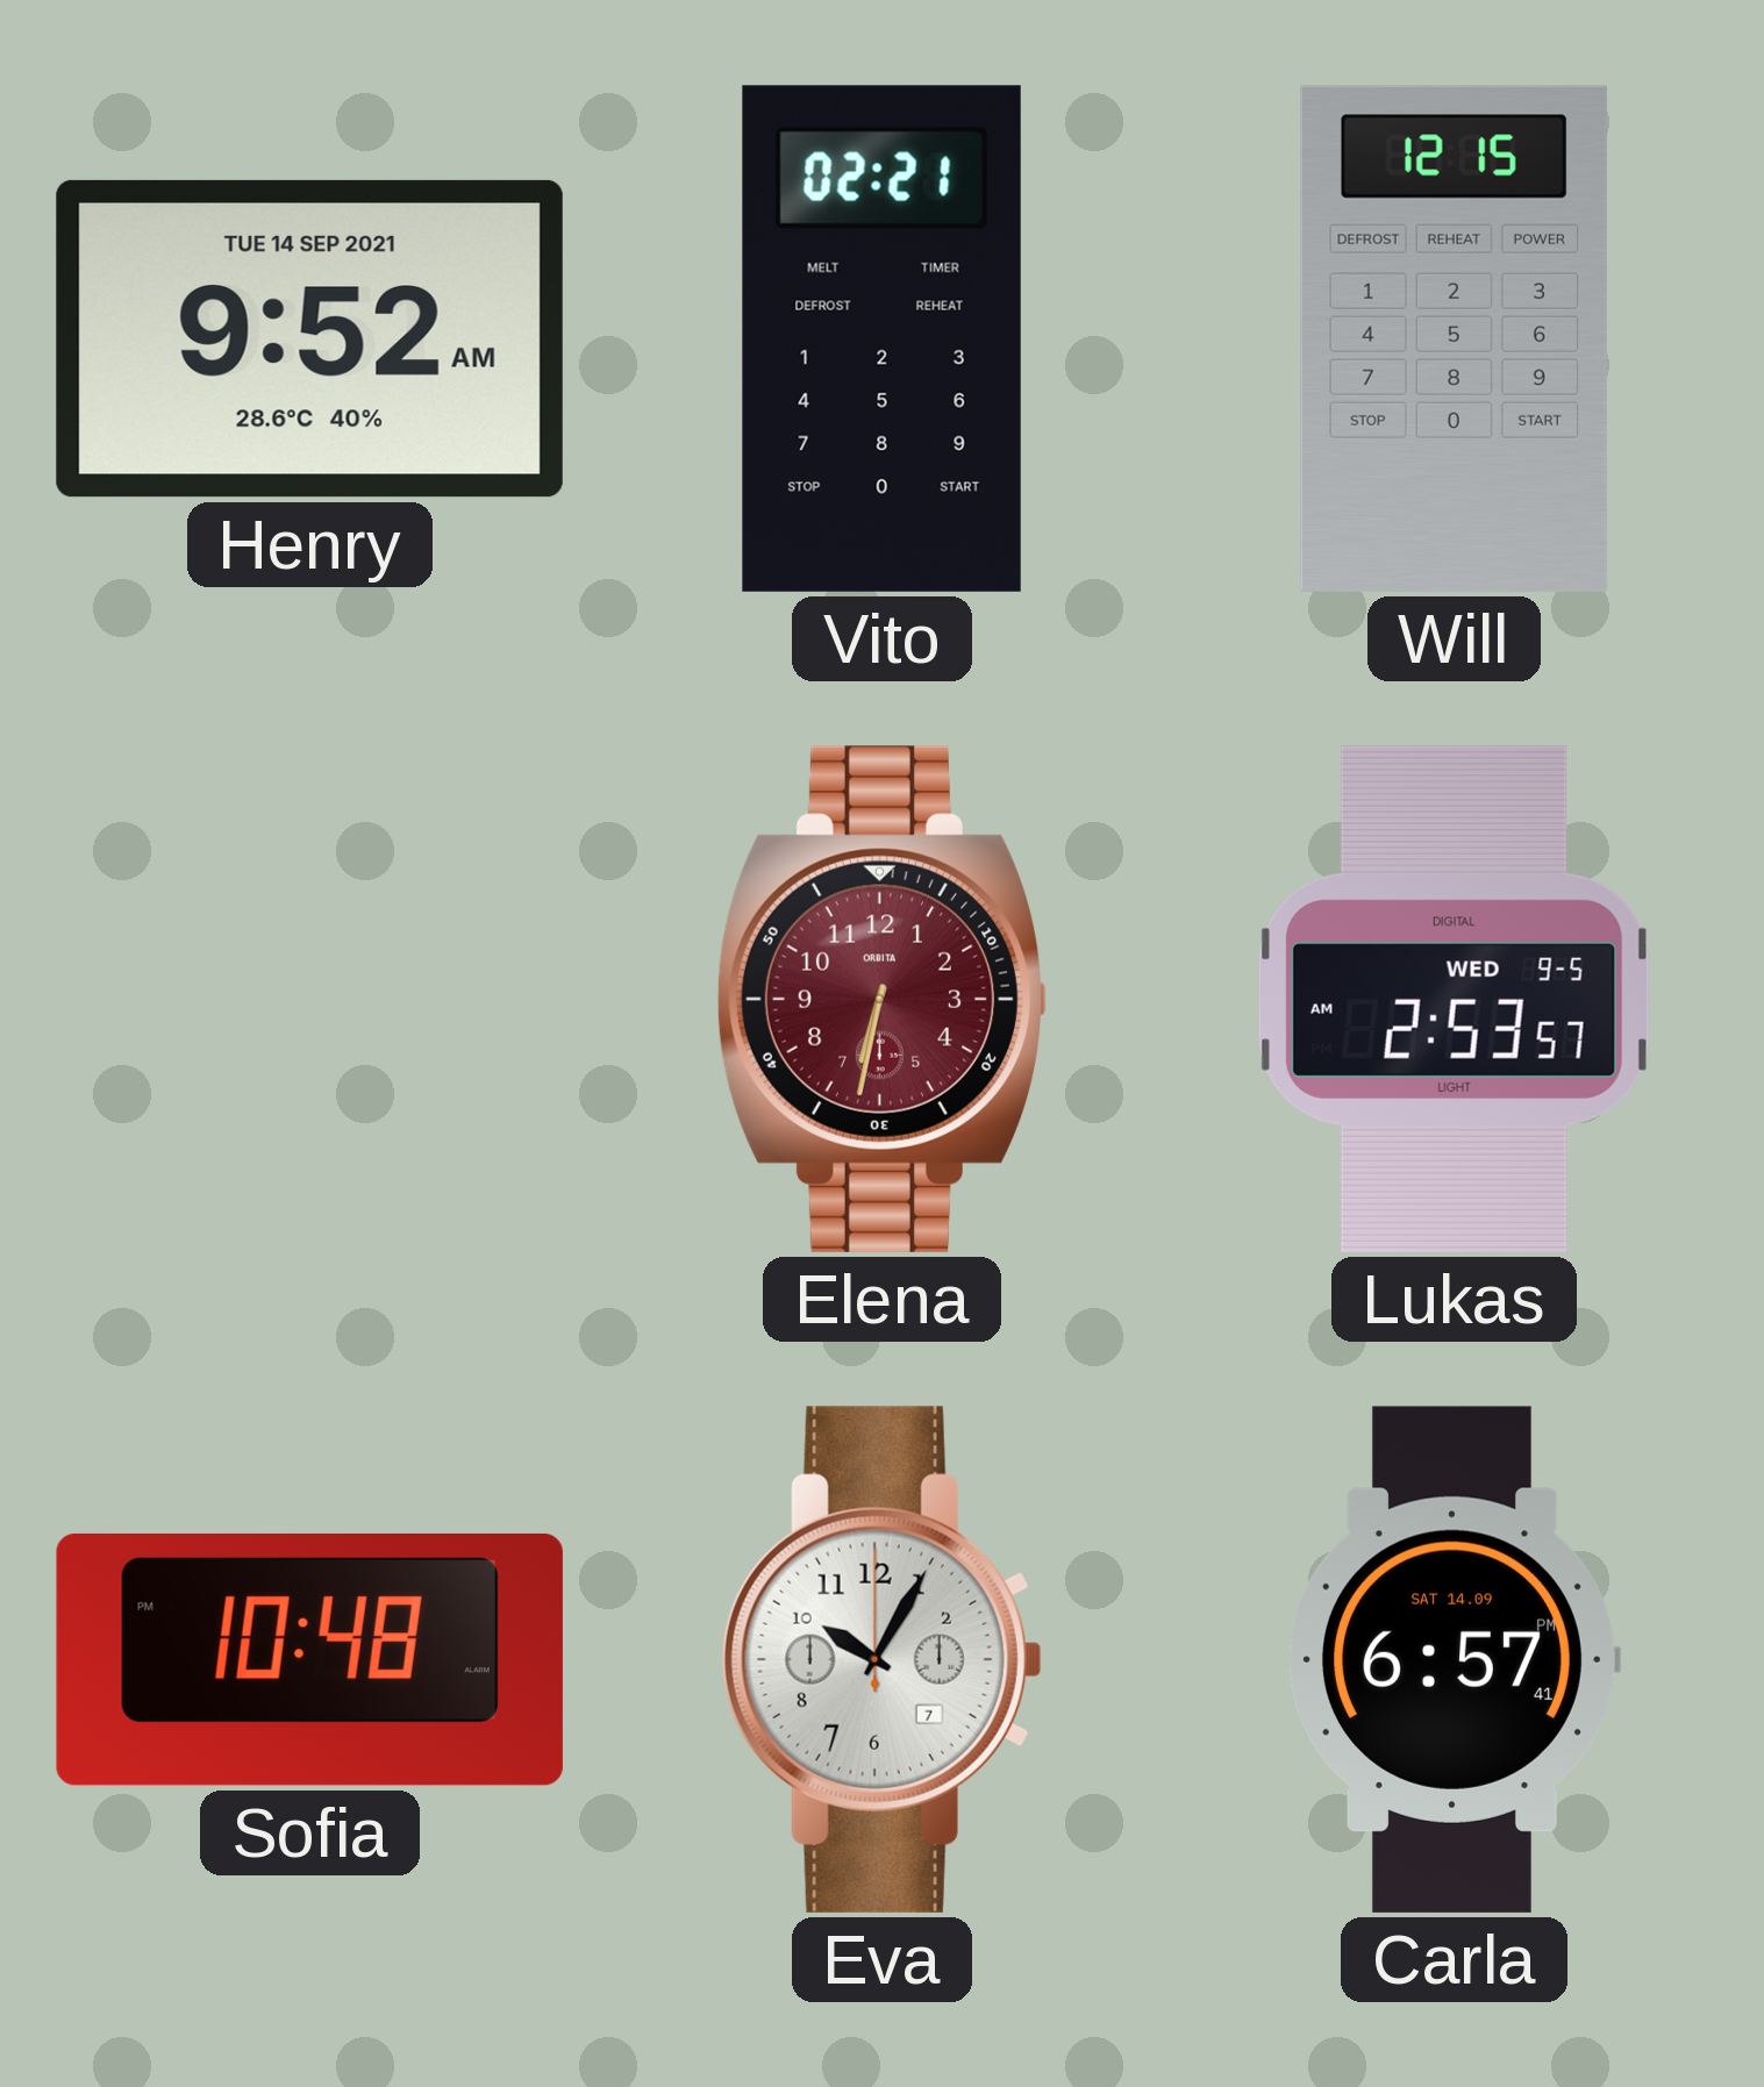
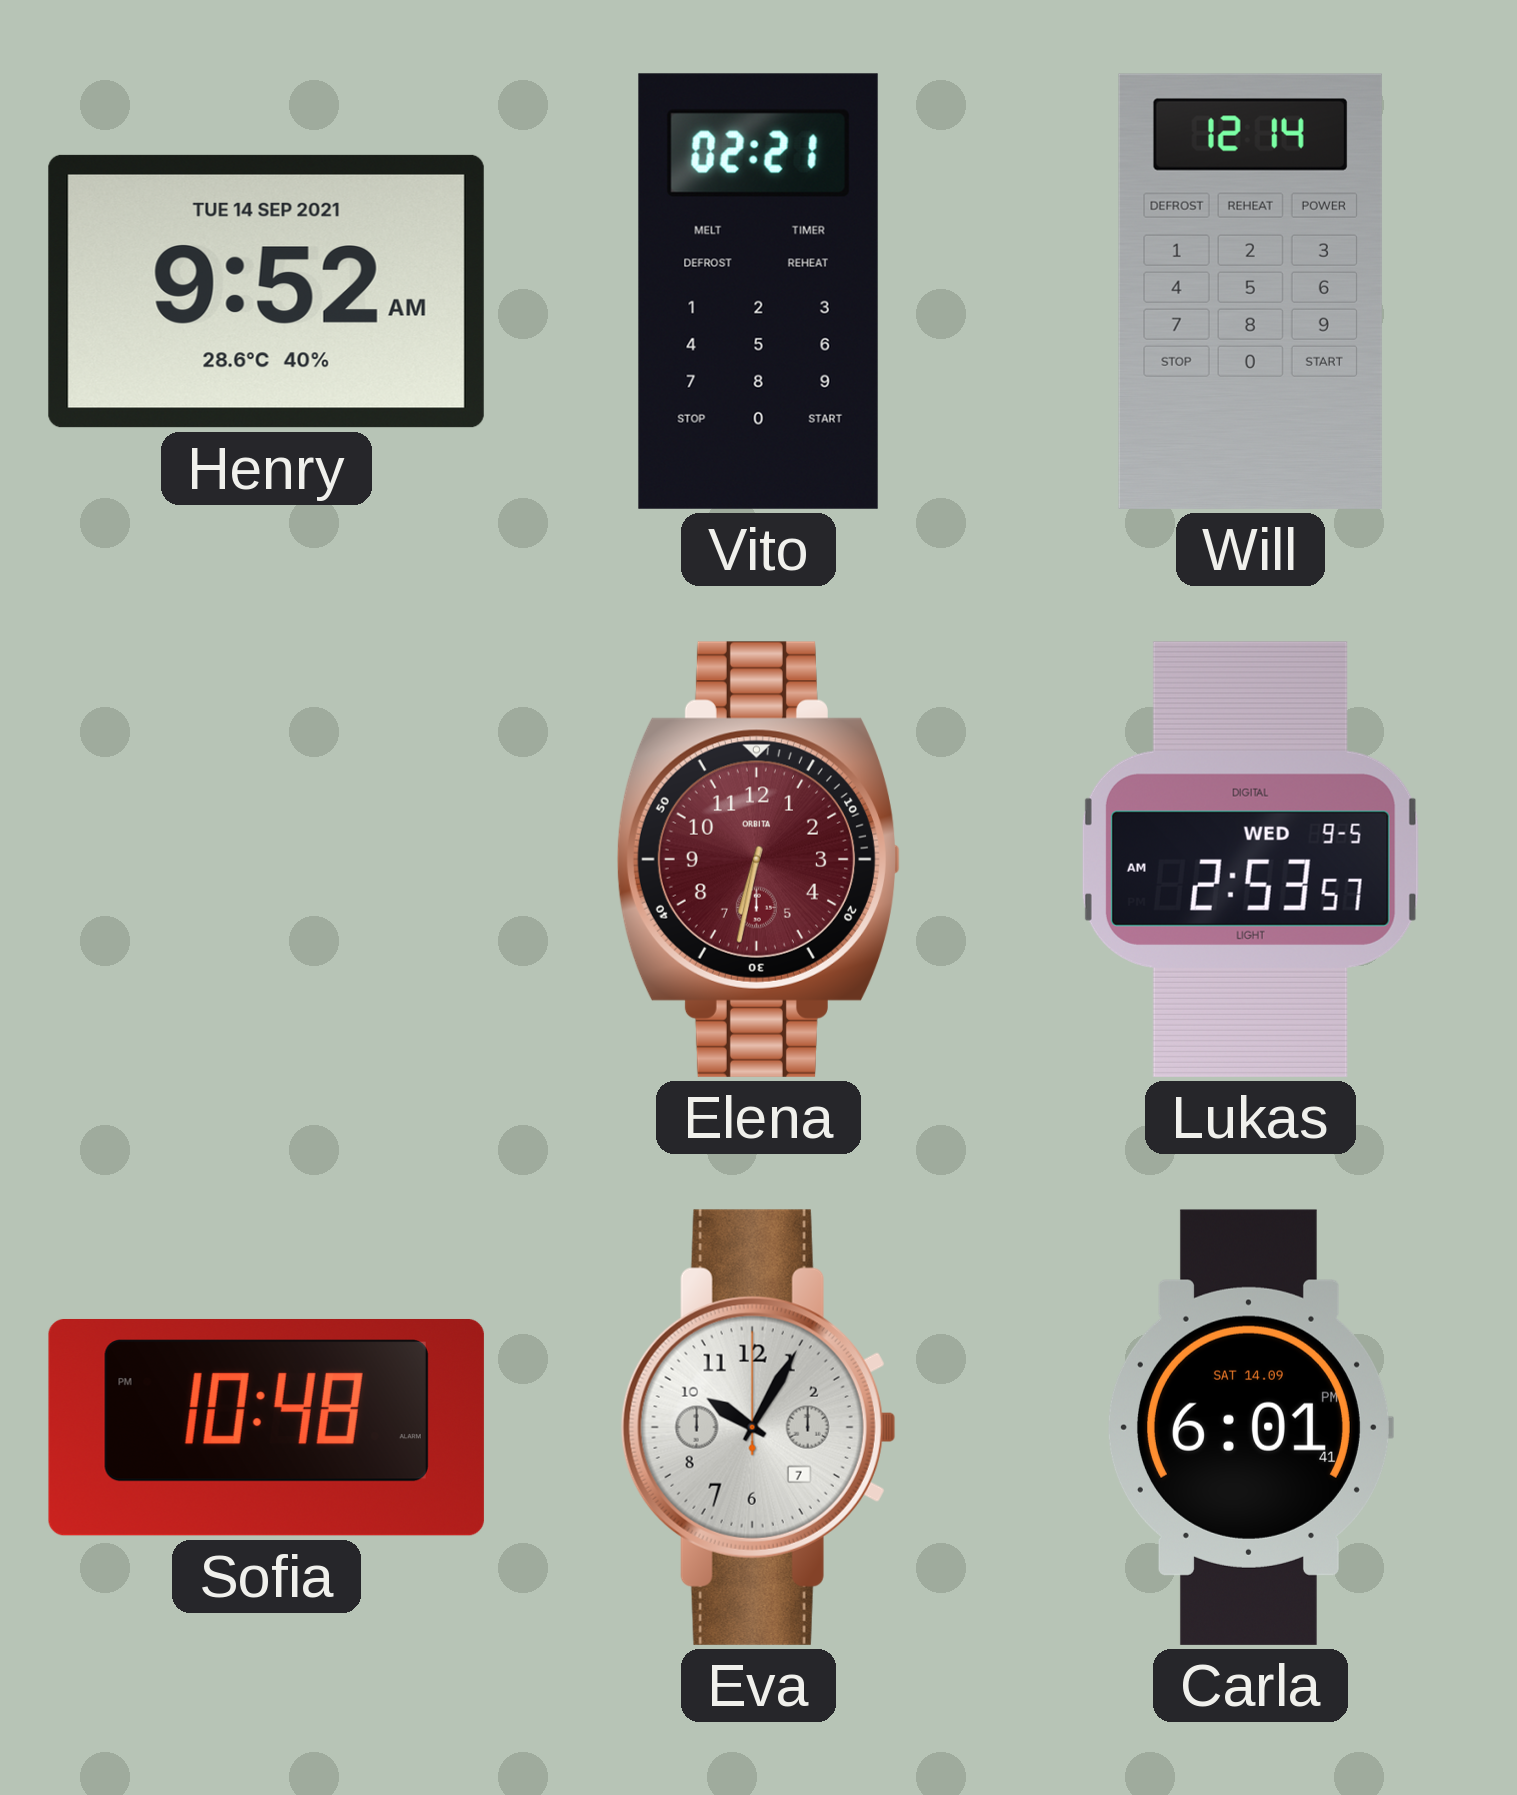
Will: 12:15 -> 12:14 (1250, 291)
Carla: 6:57 -> 6:01 (1250, 1427)
